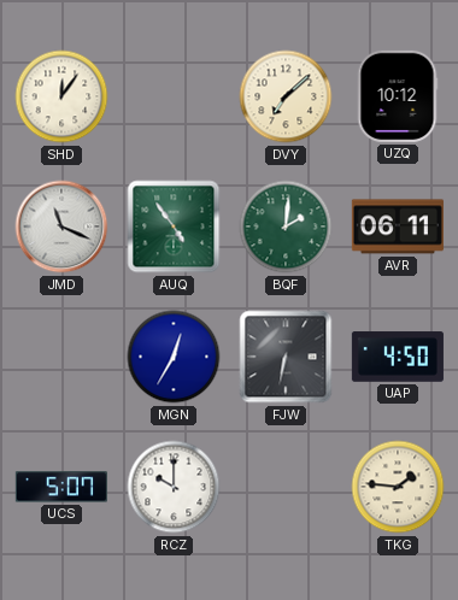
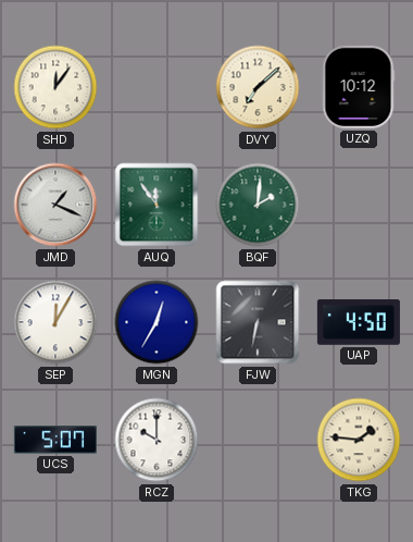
JMD: 11:19 -> 1:19 (55, 205)
AUQ: 4:54 -> 11:54 (157, 205)
AVR: 06:11 -> none (398, 227)
SEP: none -> 12:05 (55, 322)
